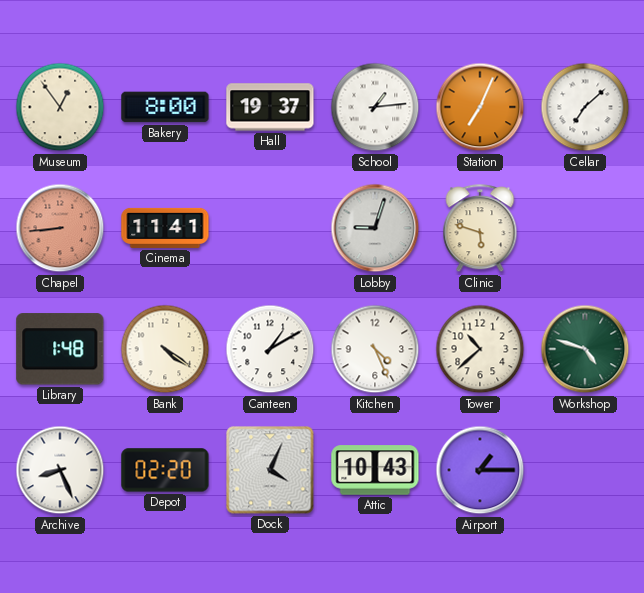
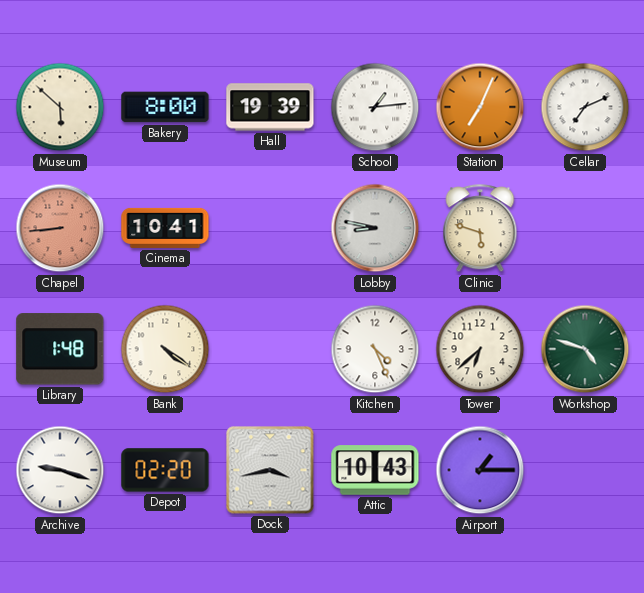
Museum: 12:54 -> 5:52 (60, 107)
Hall: 19:37 -> 19:39 (270, 107)
Cellar: 7:08 -> 7:11 (585, 107)
Cinema: 11:41 -> 10:41 (165, 228)
Lobby: 9:03 -> 8:47 (375, 228)
Canteen: 1:10 -> none (270, 349)
Tower: 10:38 -> 6:38 (480, 349)
Archive: 8:26 -> 9:18 (60, 470)
Dock: 4:04 -> 3:43 (270, 470)
